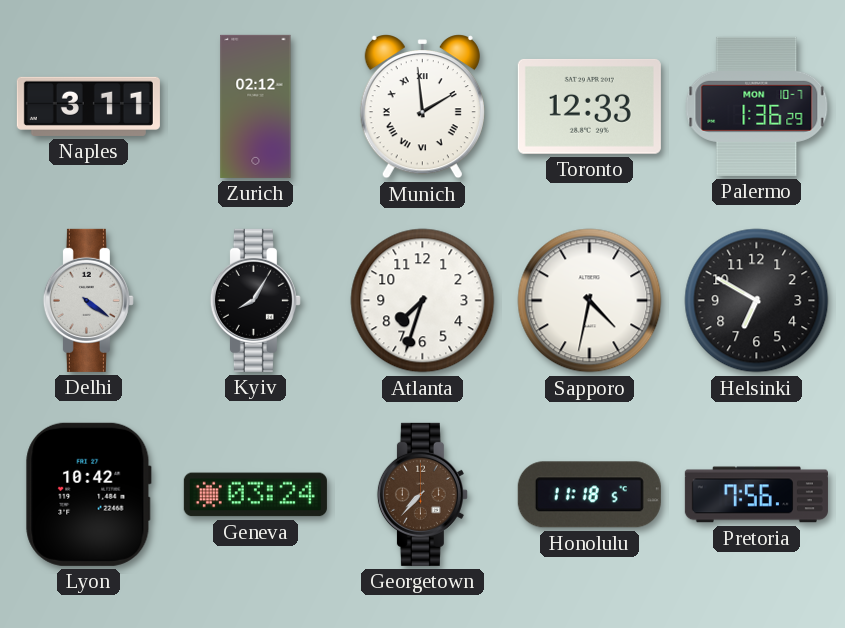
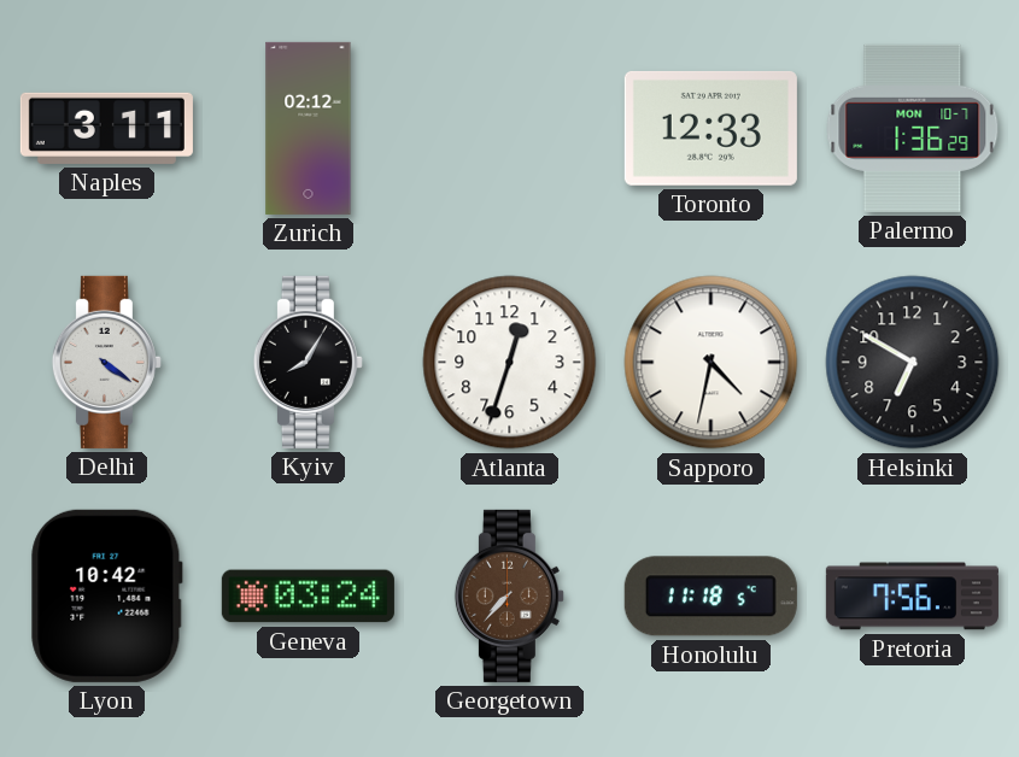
Munich: 1:59 -> none (422, 107)
Atlanta: 7:33 -> 12:33 (510, 363)
